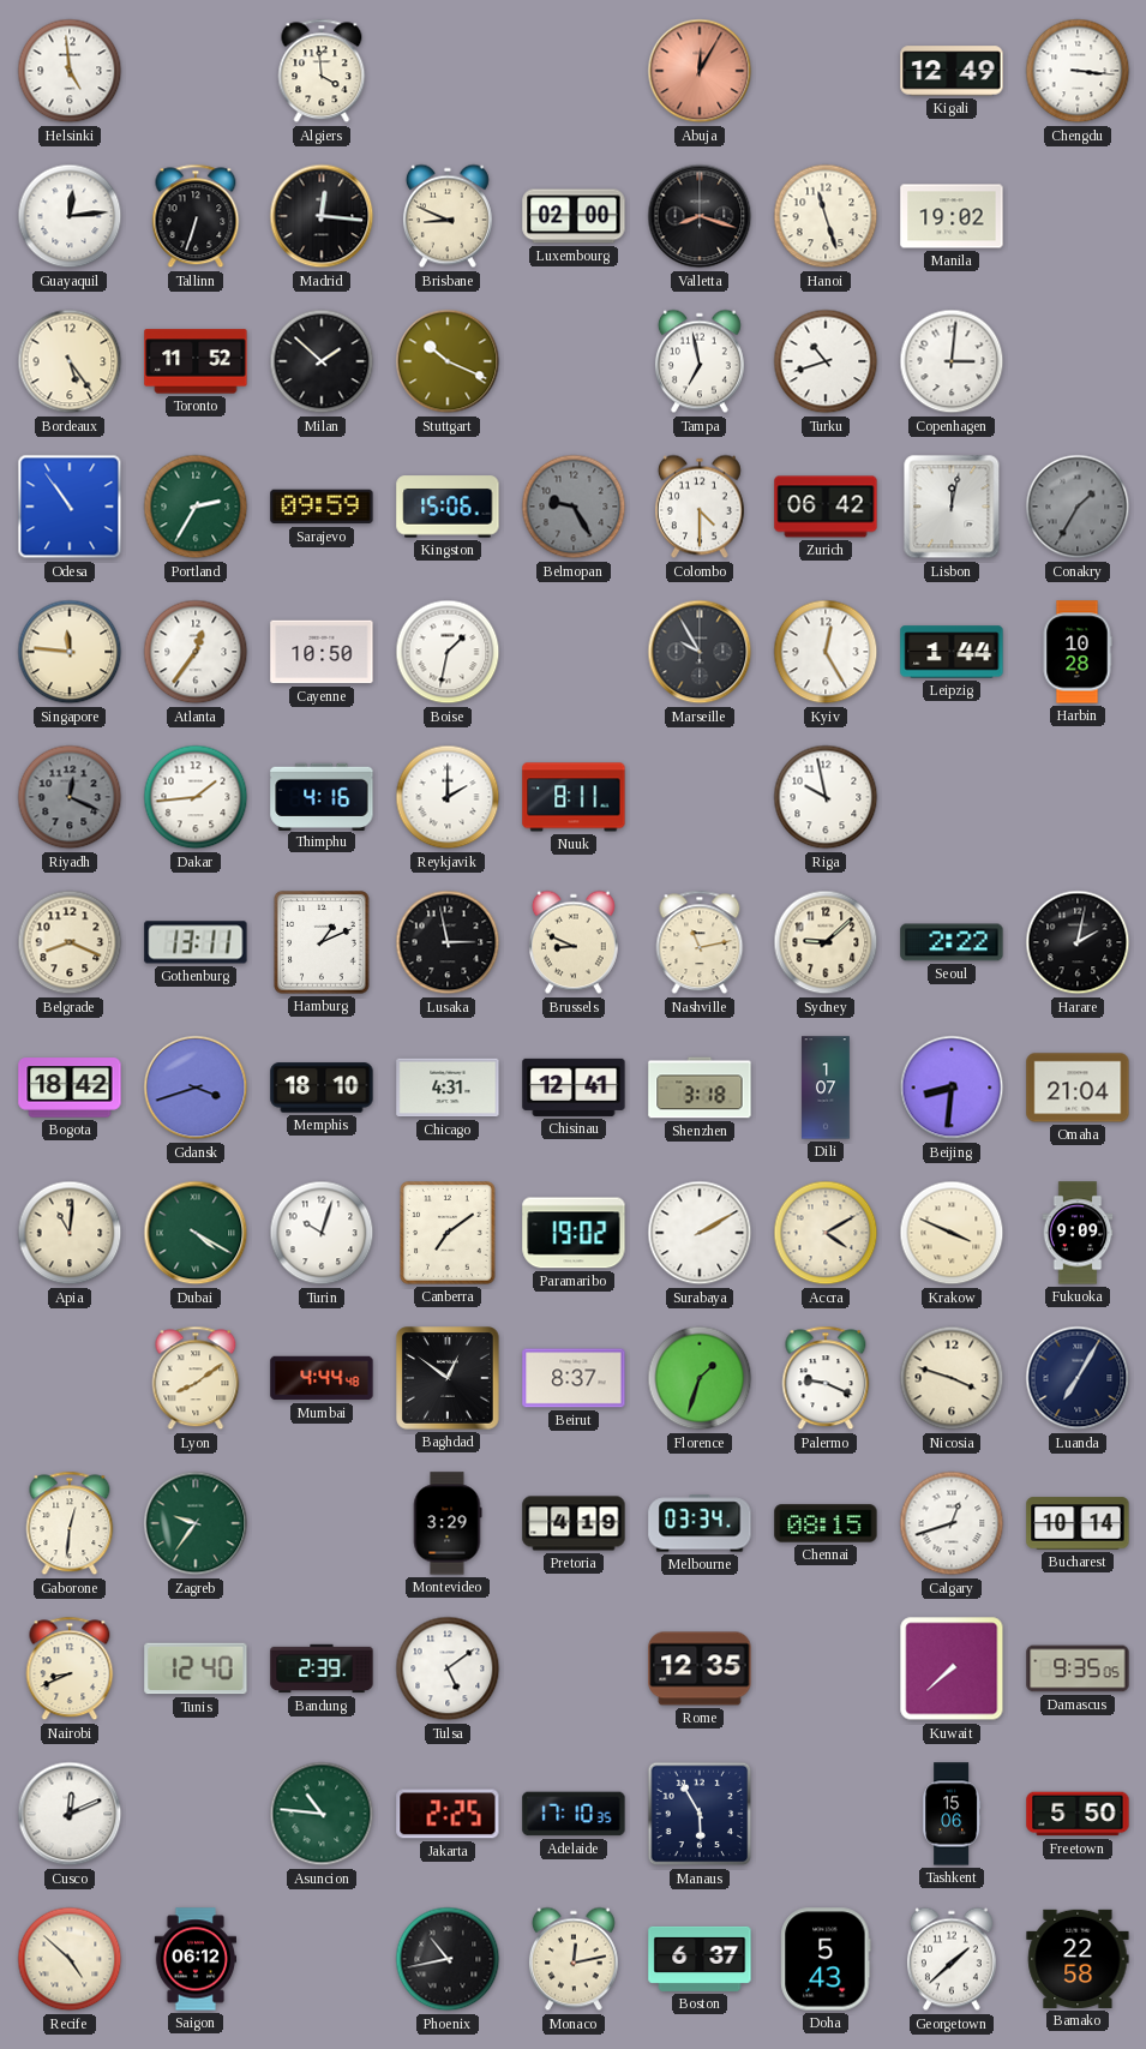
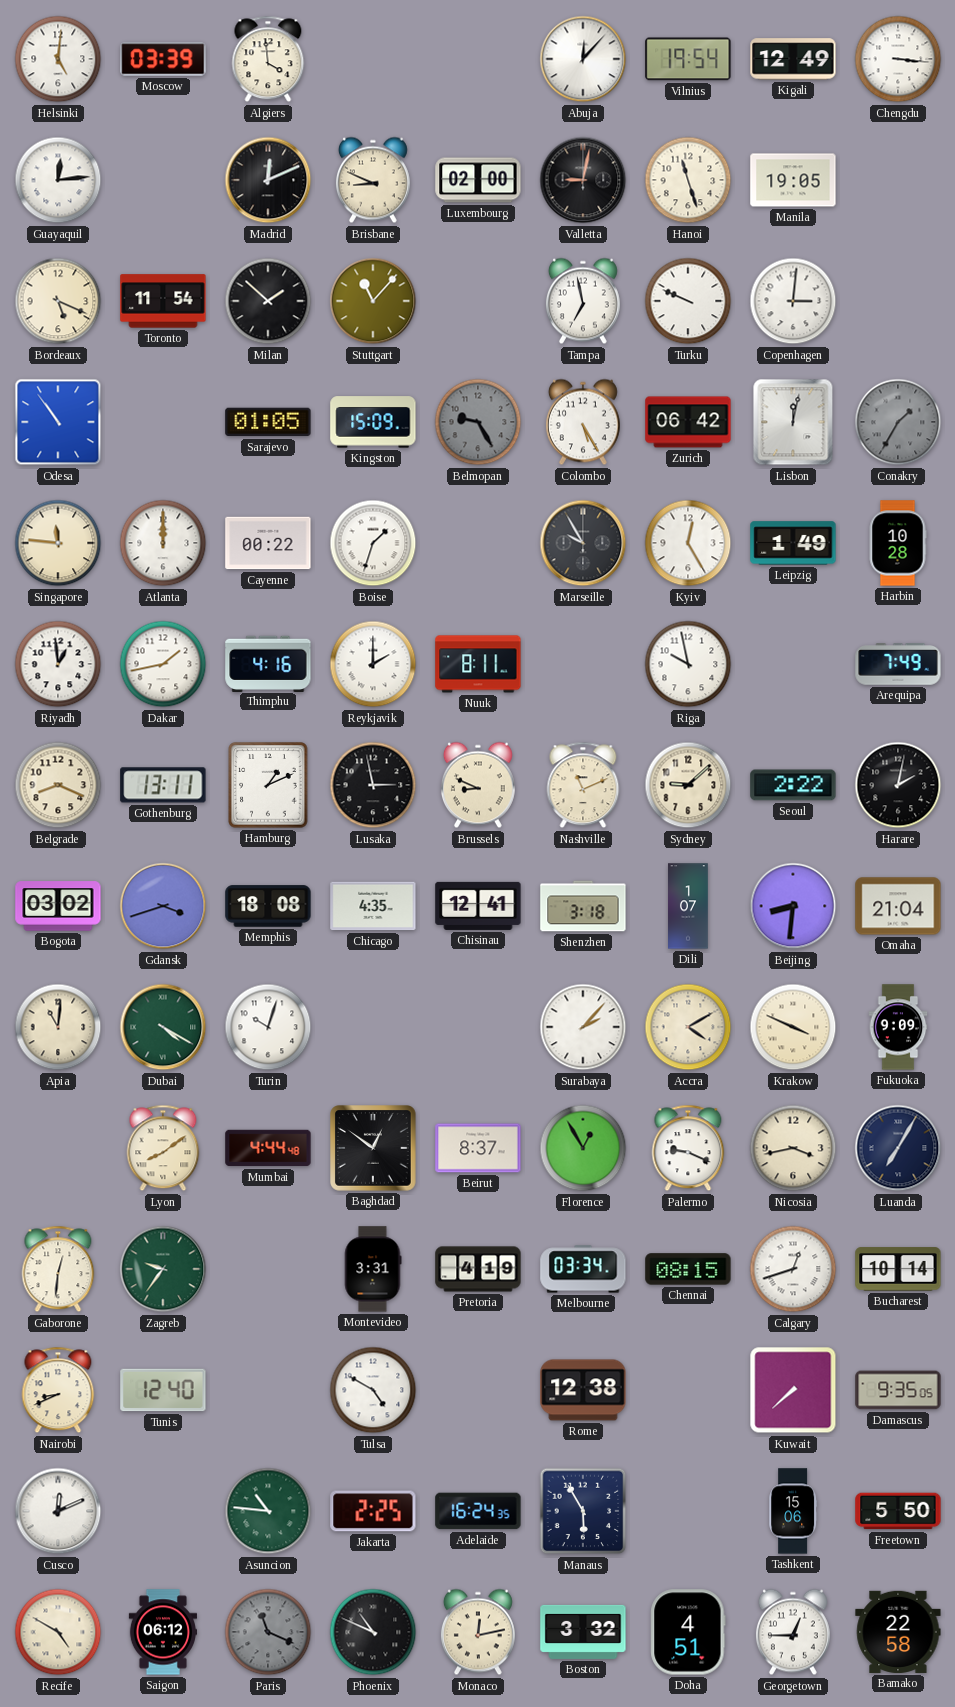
Helsinki: 4:59 -> 5:01 (58, 59)
Moscow: none -> 03:39 (163, 59)
Abuja: 12:05 -> 12:07 (583, 59)
Abuja dial: salmon -> white (583, 59)
Vilnius: none -> 19:54 (688, 59)
Tallinn: 6:33 -> none (196, 216)
Madrid: 12:16 -> 12:11 (268, 180)
Valletta: 8:18 -> 9:02 (583, 180)
Manila: 19:02 -> 19:05 (793, 180)
Bordeaux: 5:24 -> 5:19 (58, 301)
Toronto: 11:52 -> 11:54 (163, 301)
Stuttgart: 10:19 -> 11:07 (373, 301)
Turku: 10:42 -> 9:49 (688, 301)
Portland: 2:35 -> none (196, 507)
Sarajevo: 09:59 -> 01:05 (268, 422)
Kingston: 15:06 -> 15:09 (373, 422)
Colombo: 4:30 -> 5:25 (583, 422)
Atlanta: 12:36 -> 12:00 (163, 543)
Cayenne: 10:50 -> 00:22 (268, 543)
Boise: 1:32 -> 1:33 (373, 543)
Leipzig: 1:44 -> 1:49 (793, 543)
Riyadh: 12:19 -> 12:59 (58, 664)
Riyadh dial: grey -> white (58, 664)
Dakar: 1:44 -> 1:43 (163, 664)
Arequipa: none -> 7:49 (898, 664)
Nashville: 11:13 -> 11:11 (583, 785)
Bogota: 18:42 -> 03:02 (58, 906)
Memphis: 18:10 -> 18:08 (268, 906)
Chicago: 4:31 -> 4:35 (373, 906)
Canberra: 7:09 -> none (448, 1233)
Paramaribo: 19:02 -> none (574, 1233)
Surabaya: 2:10 -> 2:07 (583, 1027)
Florence: 1:33 -> 12:55 (583, 1148)
Nicosia: 3:48 -> 3:43 (793, 1148)
Montevideo: 3:29 -> 3:31 (373, 1269)
Bandung: 2:39 -> none (322, 1668)
Tulsa: 5:09 -> 4:50 (373, 1390)
Rome: 12:35 -> 12:38 (583, 1390)
Adelaide: 17:10 -> 16:24 (478, 1511)
Recife: 4:52 -> 4:50 (58, 1632)
Paris: none -> 11:19 (268, 1632)
Phoenix: 10:43 -> 10:49 (373, 1632)
Boston: 6:37 -> 3:32 (583, 1632)
Doha: 5:43 -> 4:51 (688, 1632)
Georgetown: 1:38 -> 12:45 (793, 1632)
